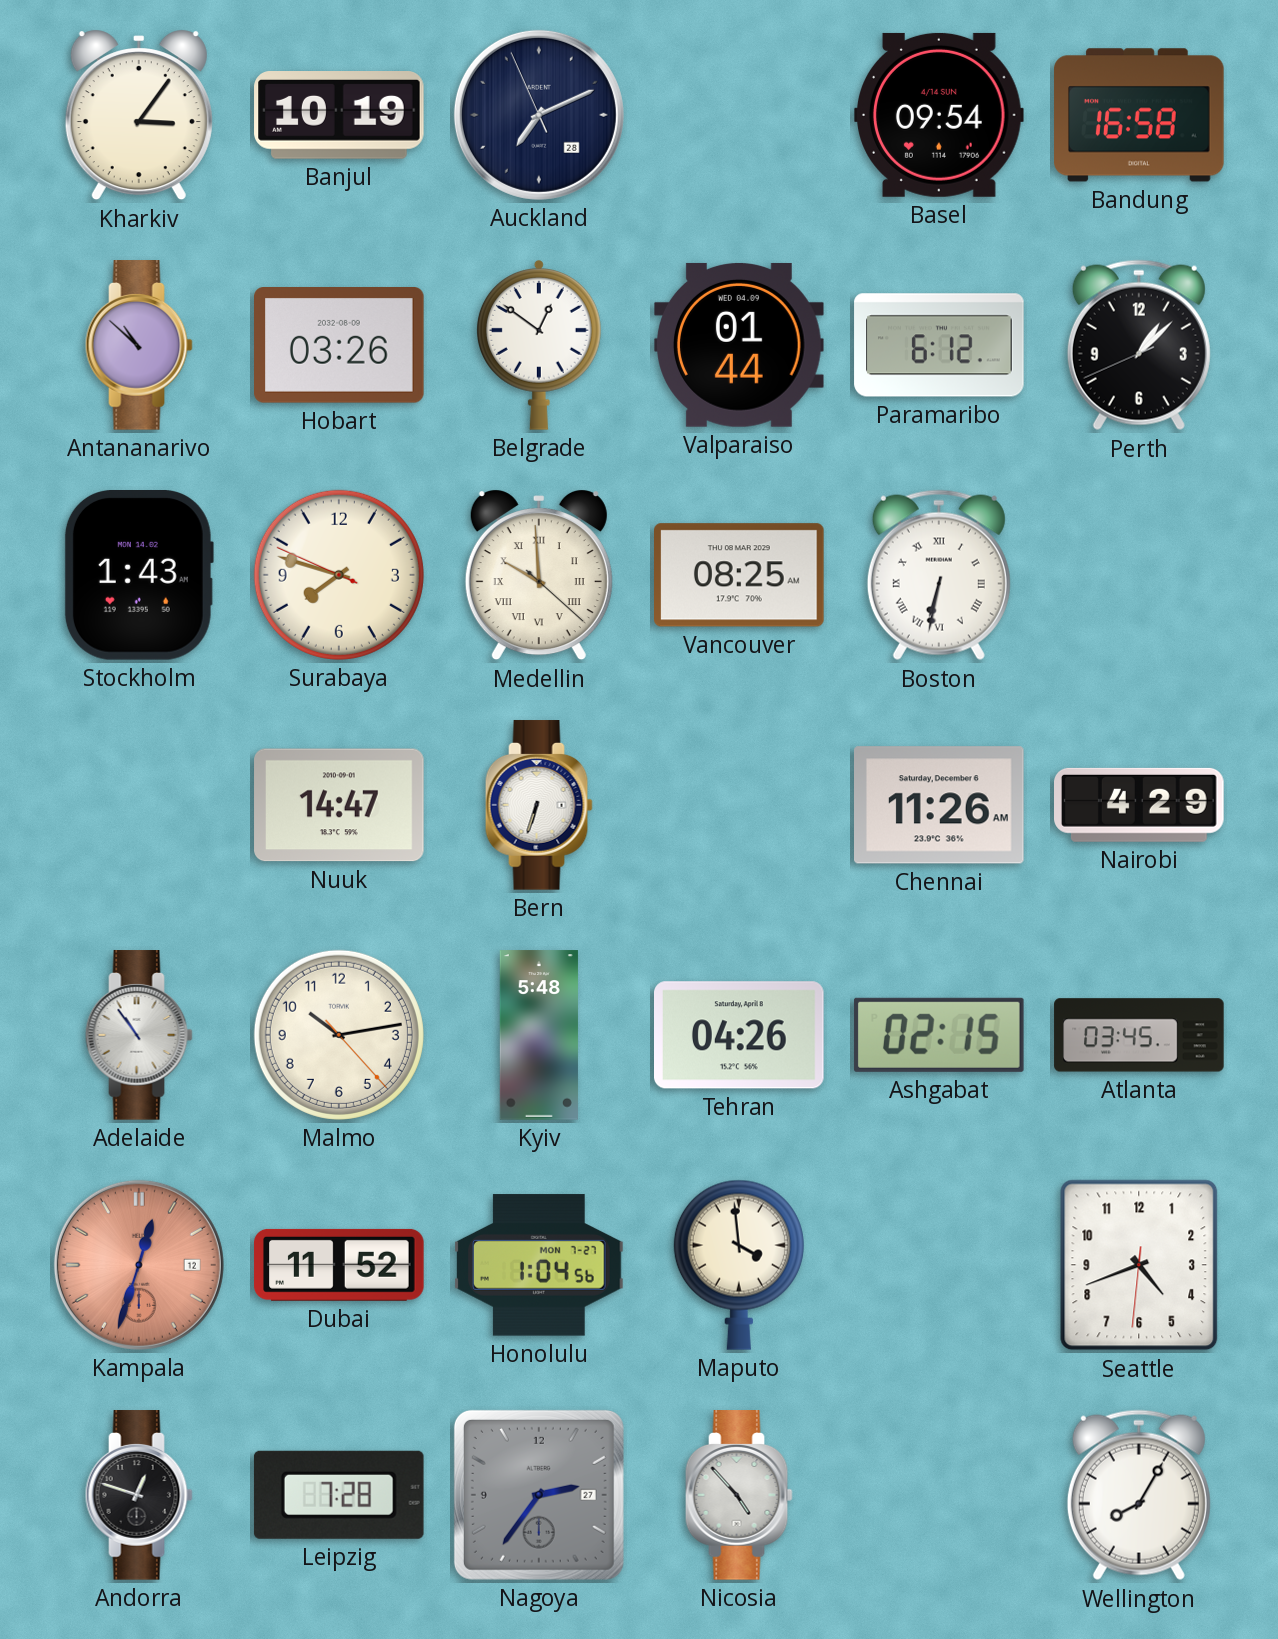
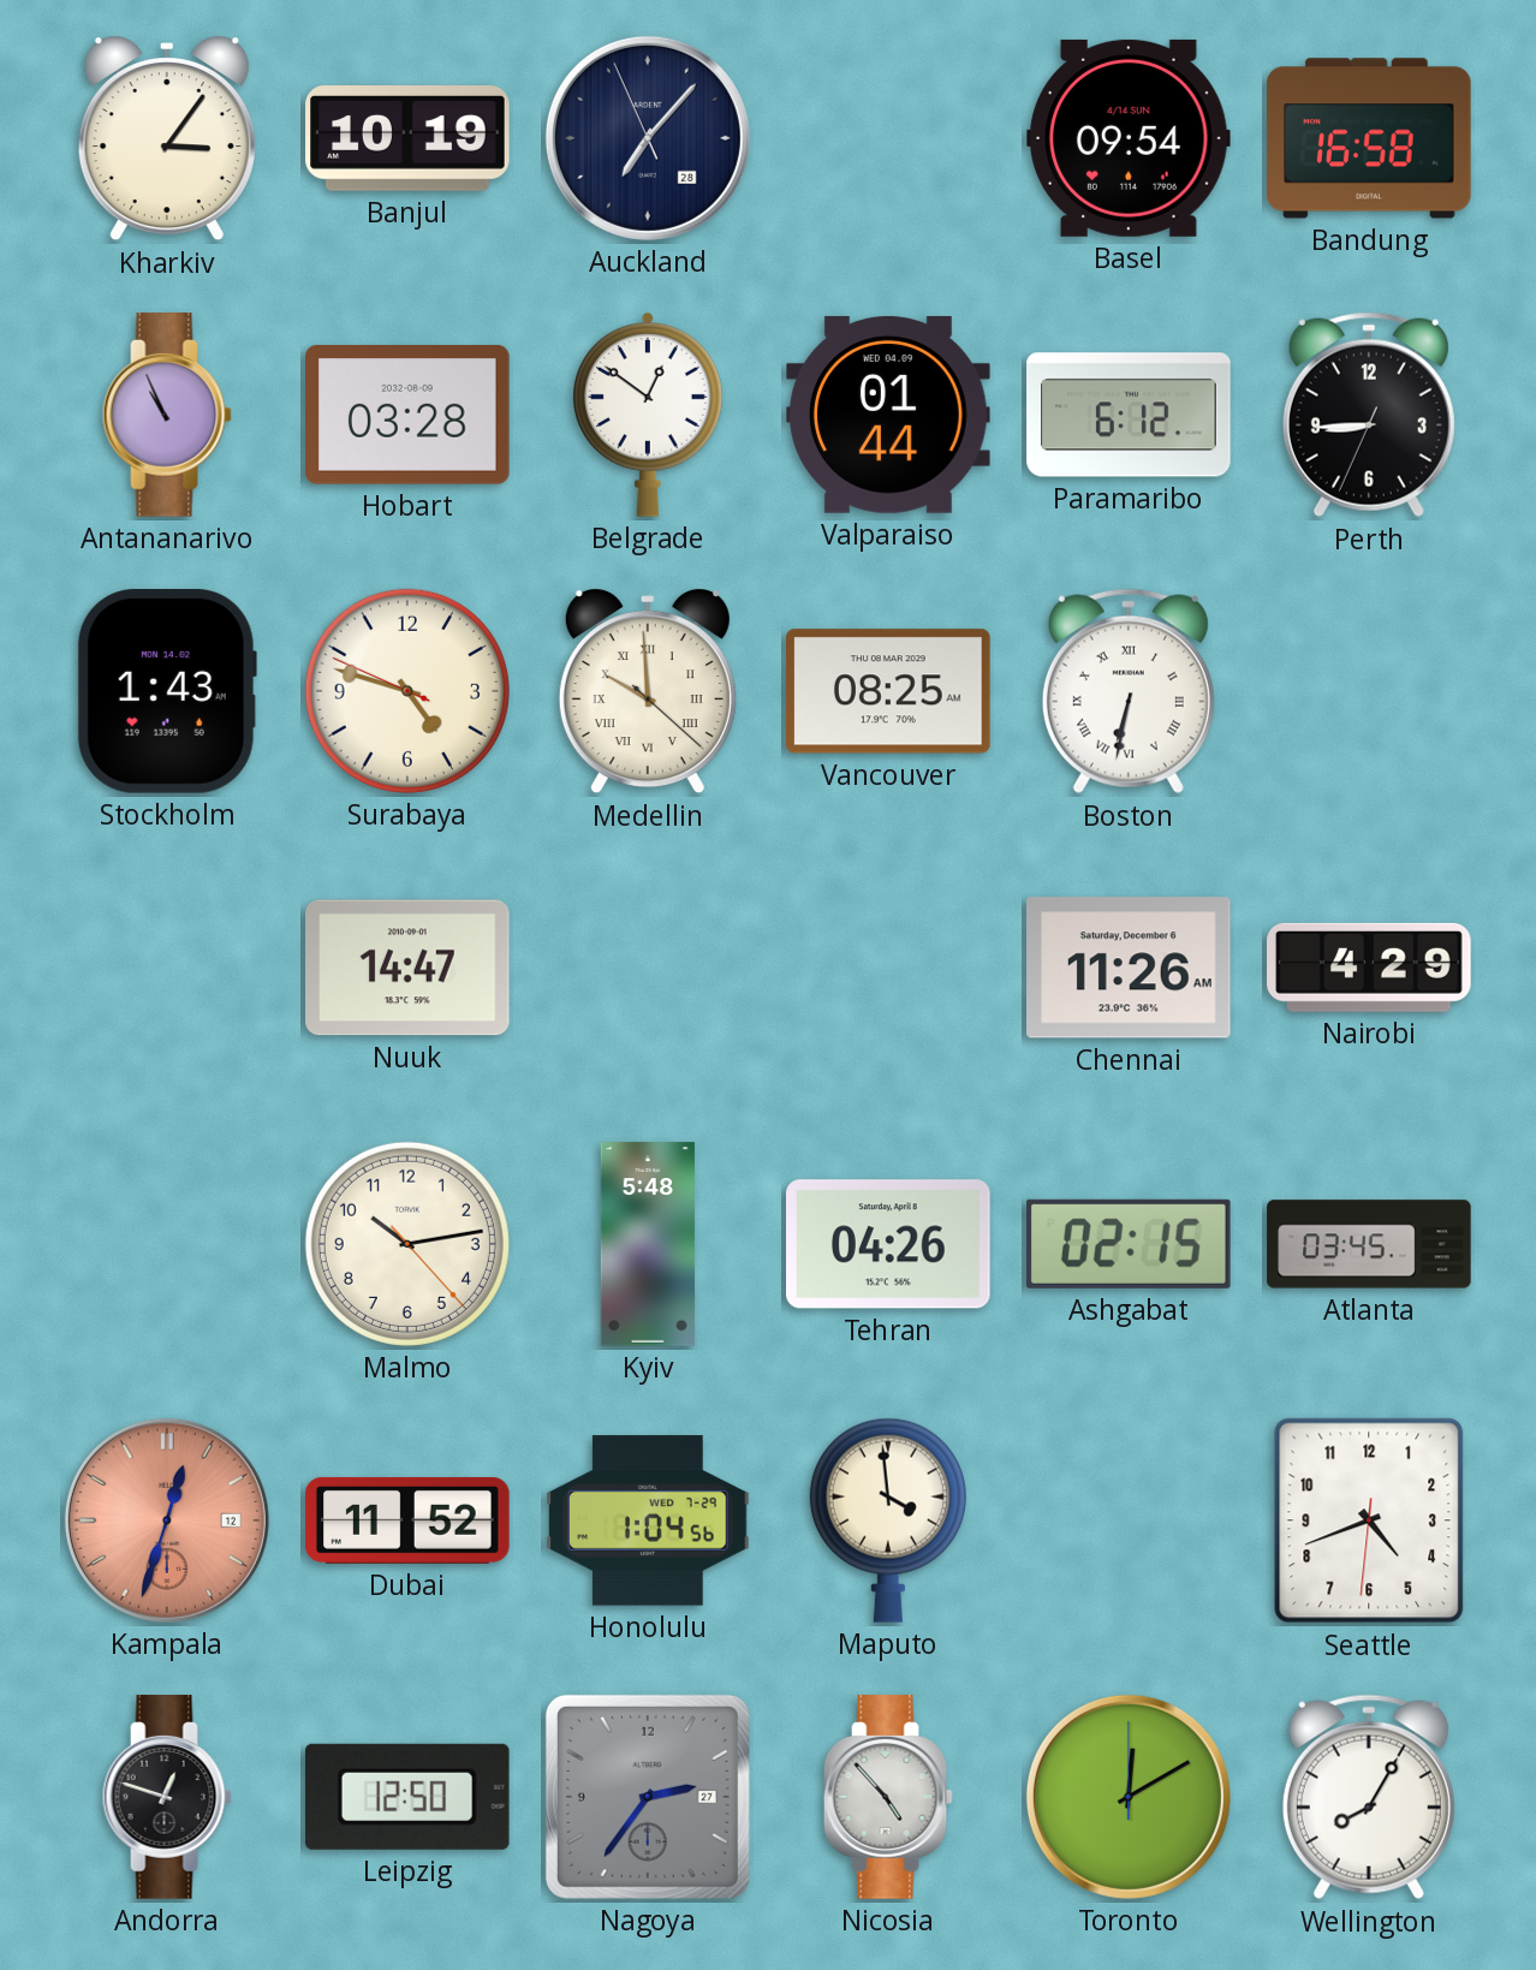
Auckland: 7:10 -> 7:06 (648, 138)
Antananarivo: 10:52 -> 10:56 (167, 415)
Hobart: 03:26 -> 03:28 (409, 416)
Perth: 1:07 -> 8:44 (1369, 415)
Surabaya: 7:47 -> 4:47 (407, 691)
Bern: 6:33 -> none (539, 805)
Adelaide: 10:54 -> none (139, 1035)
Honolulu date: MON 7-27 -> WED 7-29 (648, 1520)
Leipzig: 7:28 -> 12:50 (407, 1797)
Toronto: none -> 12:10 (1129, 1797)
